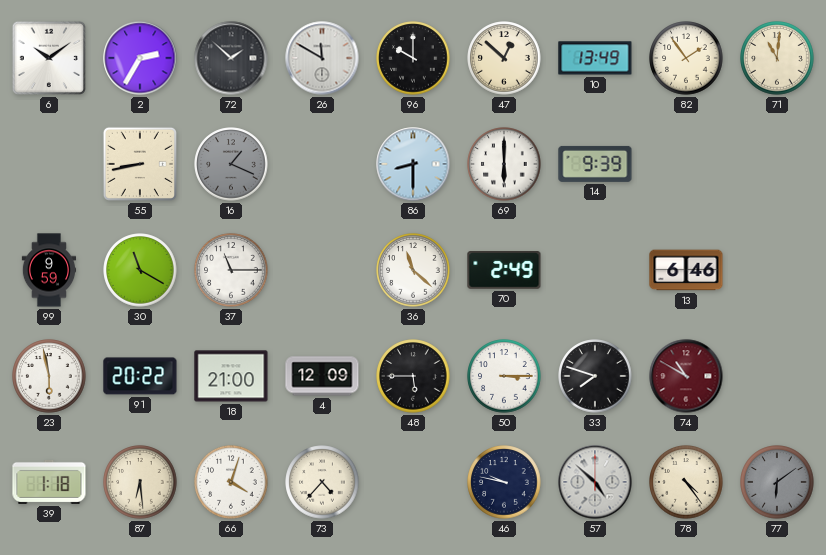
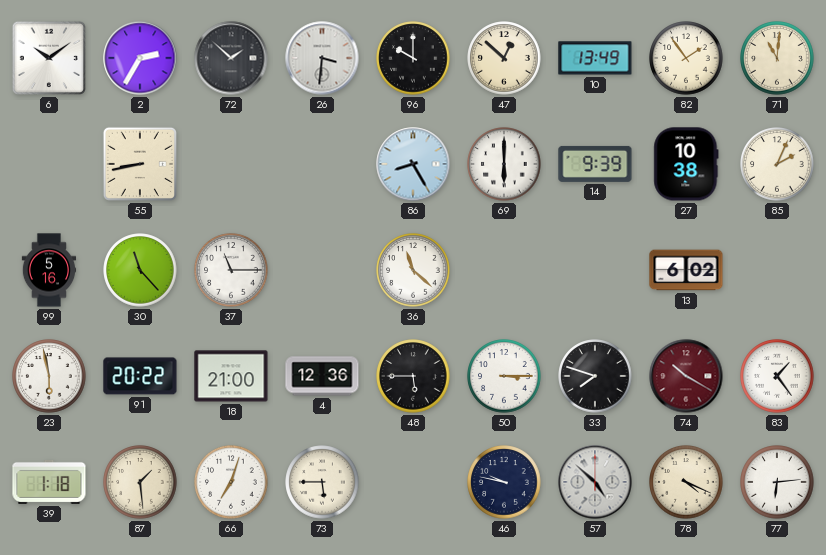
26: 11:50 -> 3:31 (322, 58)
16: 1:19 -> none (231, 164)
86: 8:30 -> 8:25 (413, 164)
27: none -> 10:38 (686, 164)
85: none -> 2:04 (777, 164)
99: 9:59 -> 5:16 (49, 270)
30: 11:20 -> 11:23 (140, 270)
70: 2:49 -> none (504, 270)
13: 6:46 -> 6:02 (686, 270)
4: 12:09 -> 12:36 (322, 376)
74: 10:50 -> 10:20 (686, 376)
83: none -> 1:24 (777, 376)
87: 6:29 -> 1:29 (140, 482)
66: 4:03 -> 7:03 (231, 482)
73: 4:37 -> 5:45 (322, 482)
78: 4:24 -> 4:19 (686, 482)
77: 6:09 -> 6:14 (777, 482)
77 dial: grey -> white (777, 482)
